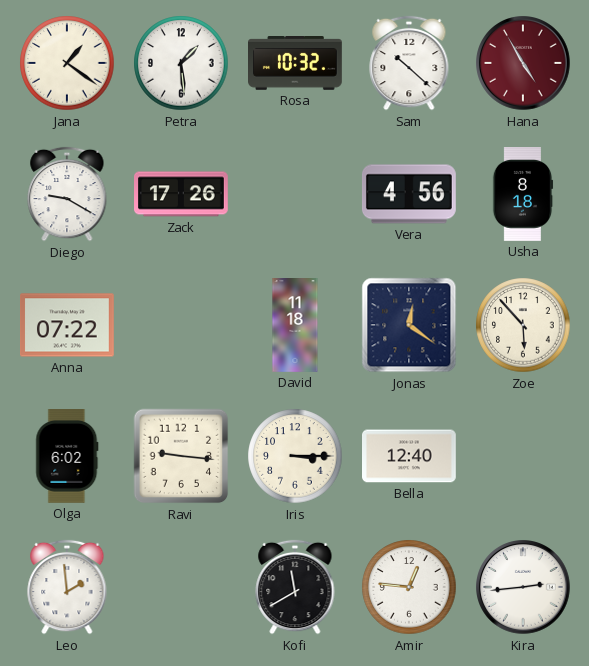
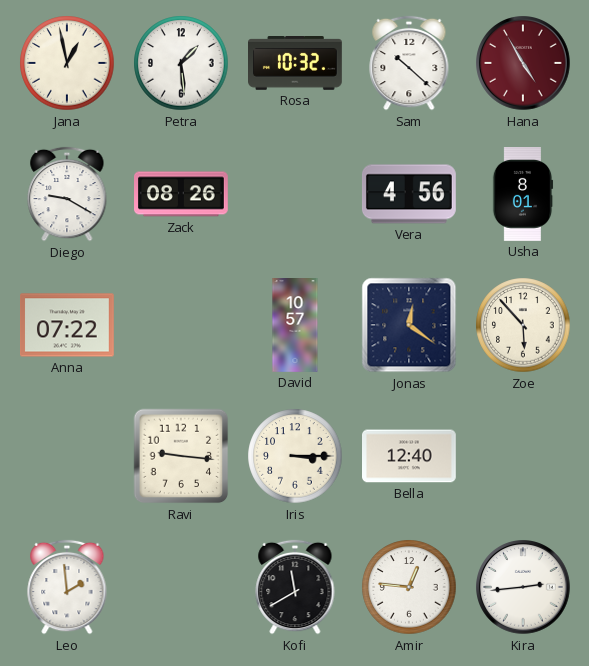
Jana: 1:21 -> 12:58 (67, 63)
Zack: 17:26 -> 08:26 (182, 194)
Usha: 8:18 -> 8:01 (523, 195)
David: 11:18 -> 10:57 (295, 326)
Olga: 6:02 -> none (67, 457)
